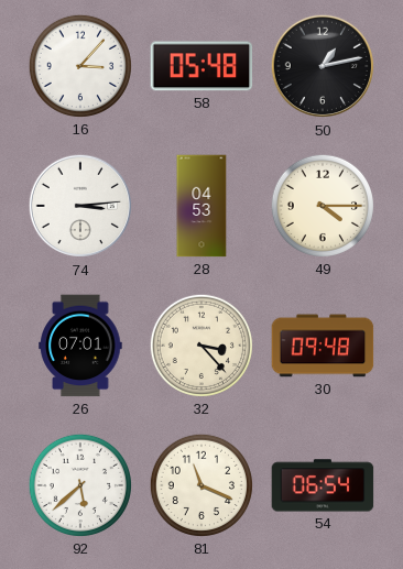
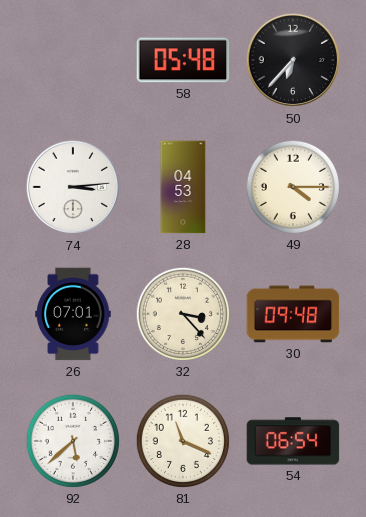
16: 3:07 -> none (80, 66)
50: 1:13 -> 6:37 (293, 60)
